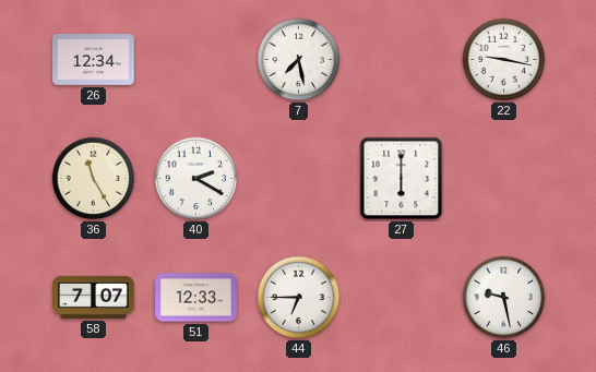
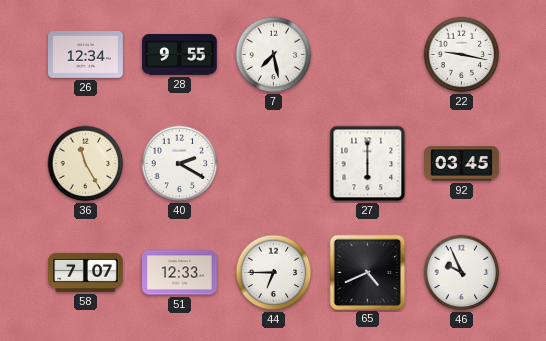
28: none -> 9:55 (180, 55)
92: none -> 03:45 (462, 164)
65: none -> 4:41 (367, 272)
46: 9:28 -> 9:56 (462, 273)
